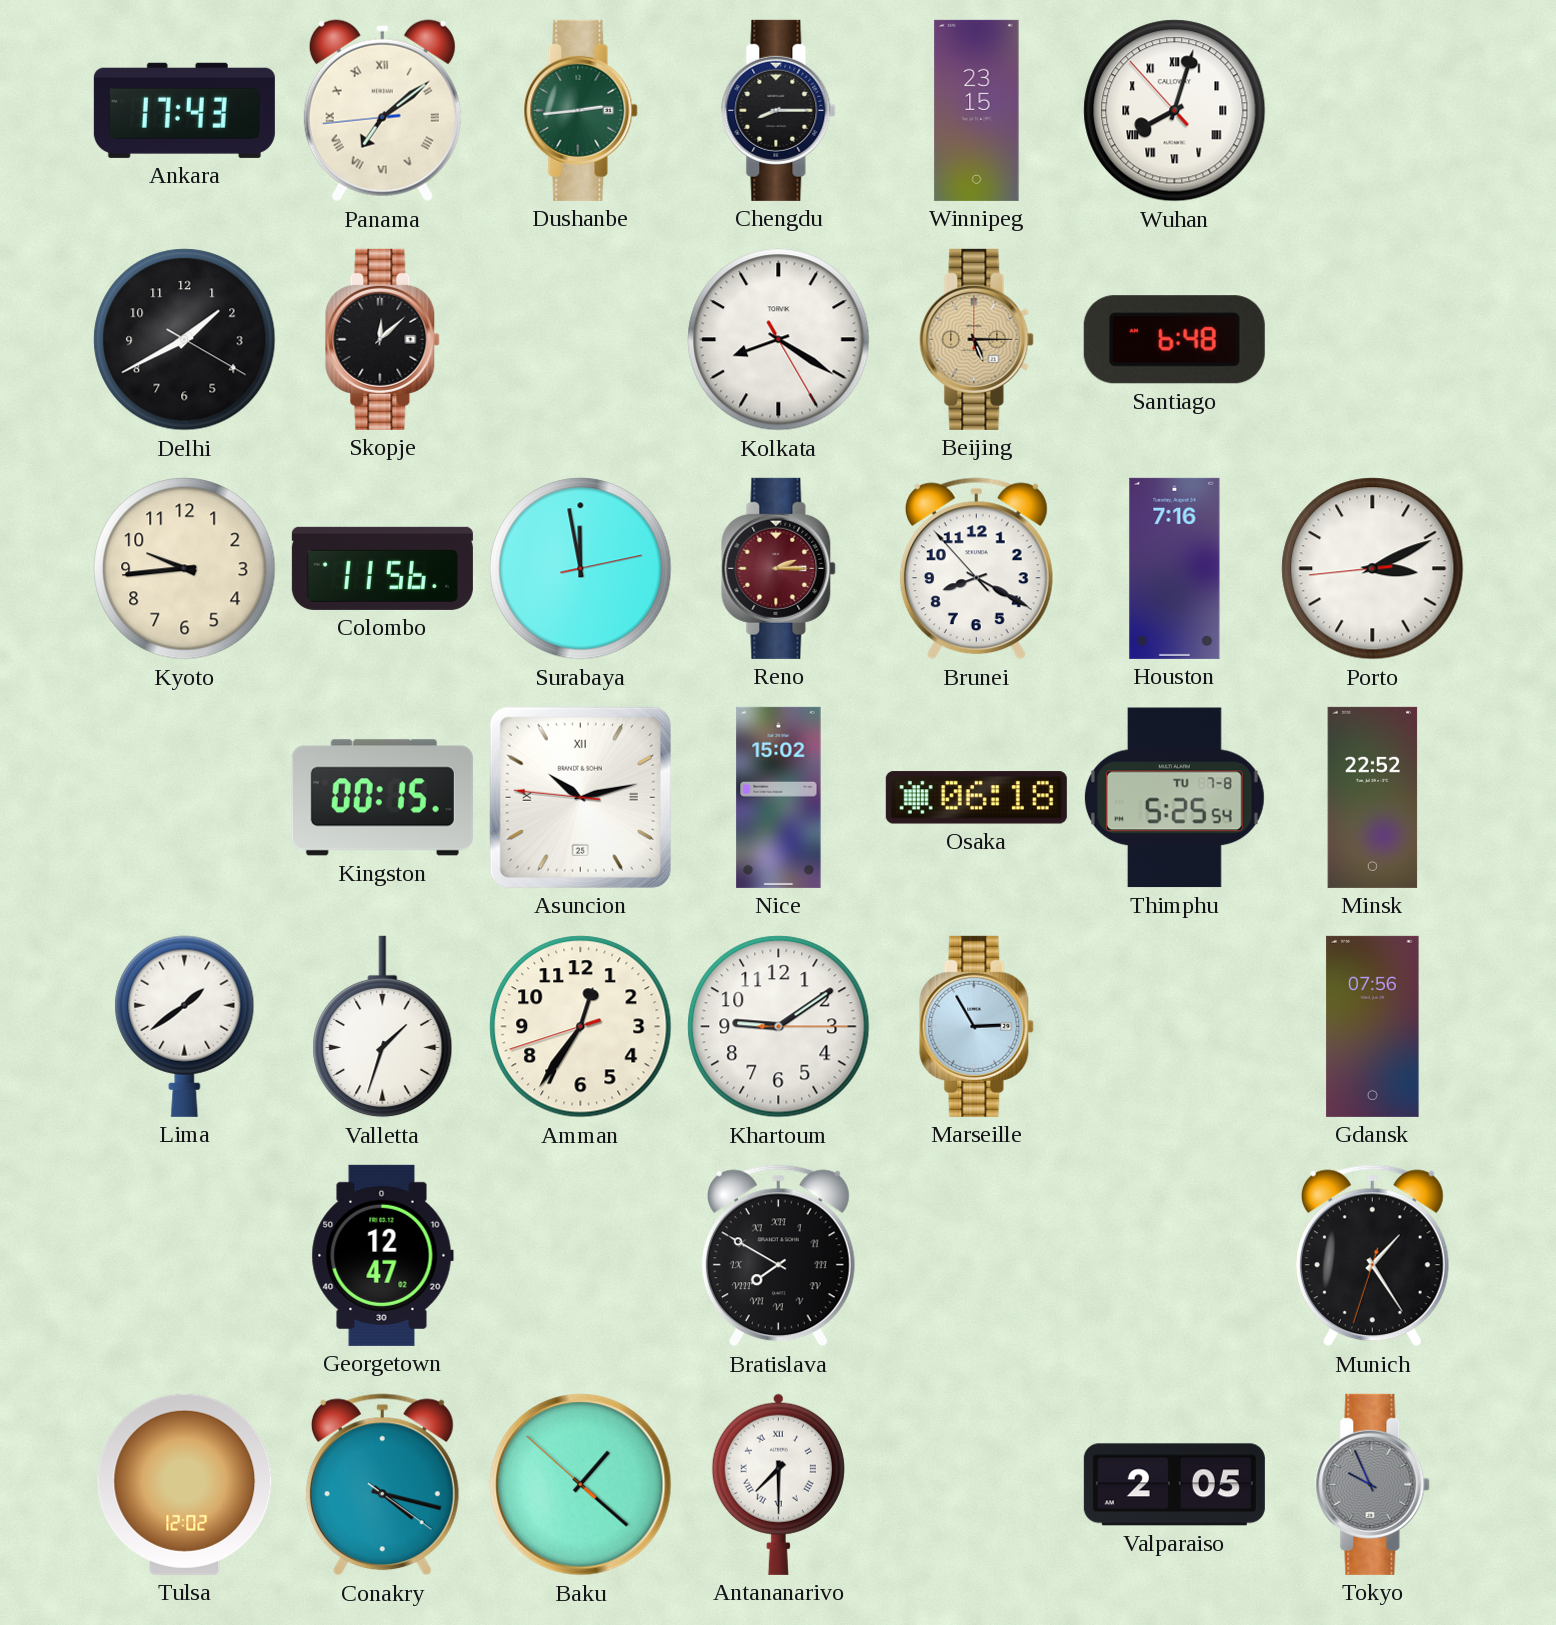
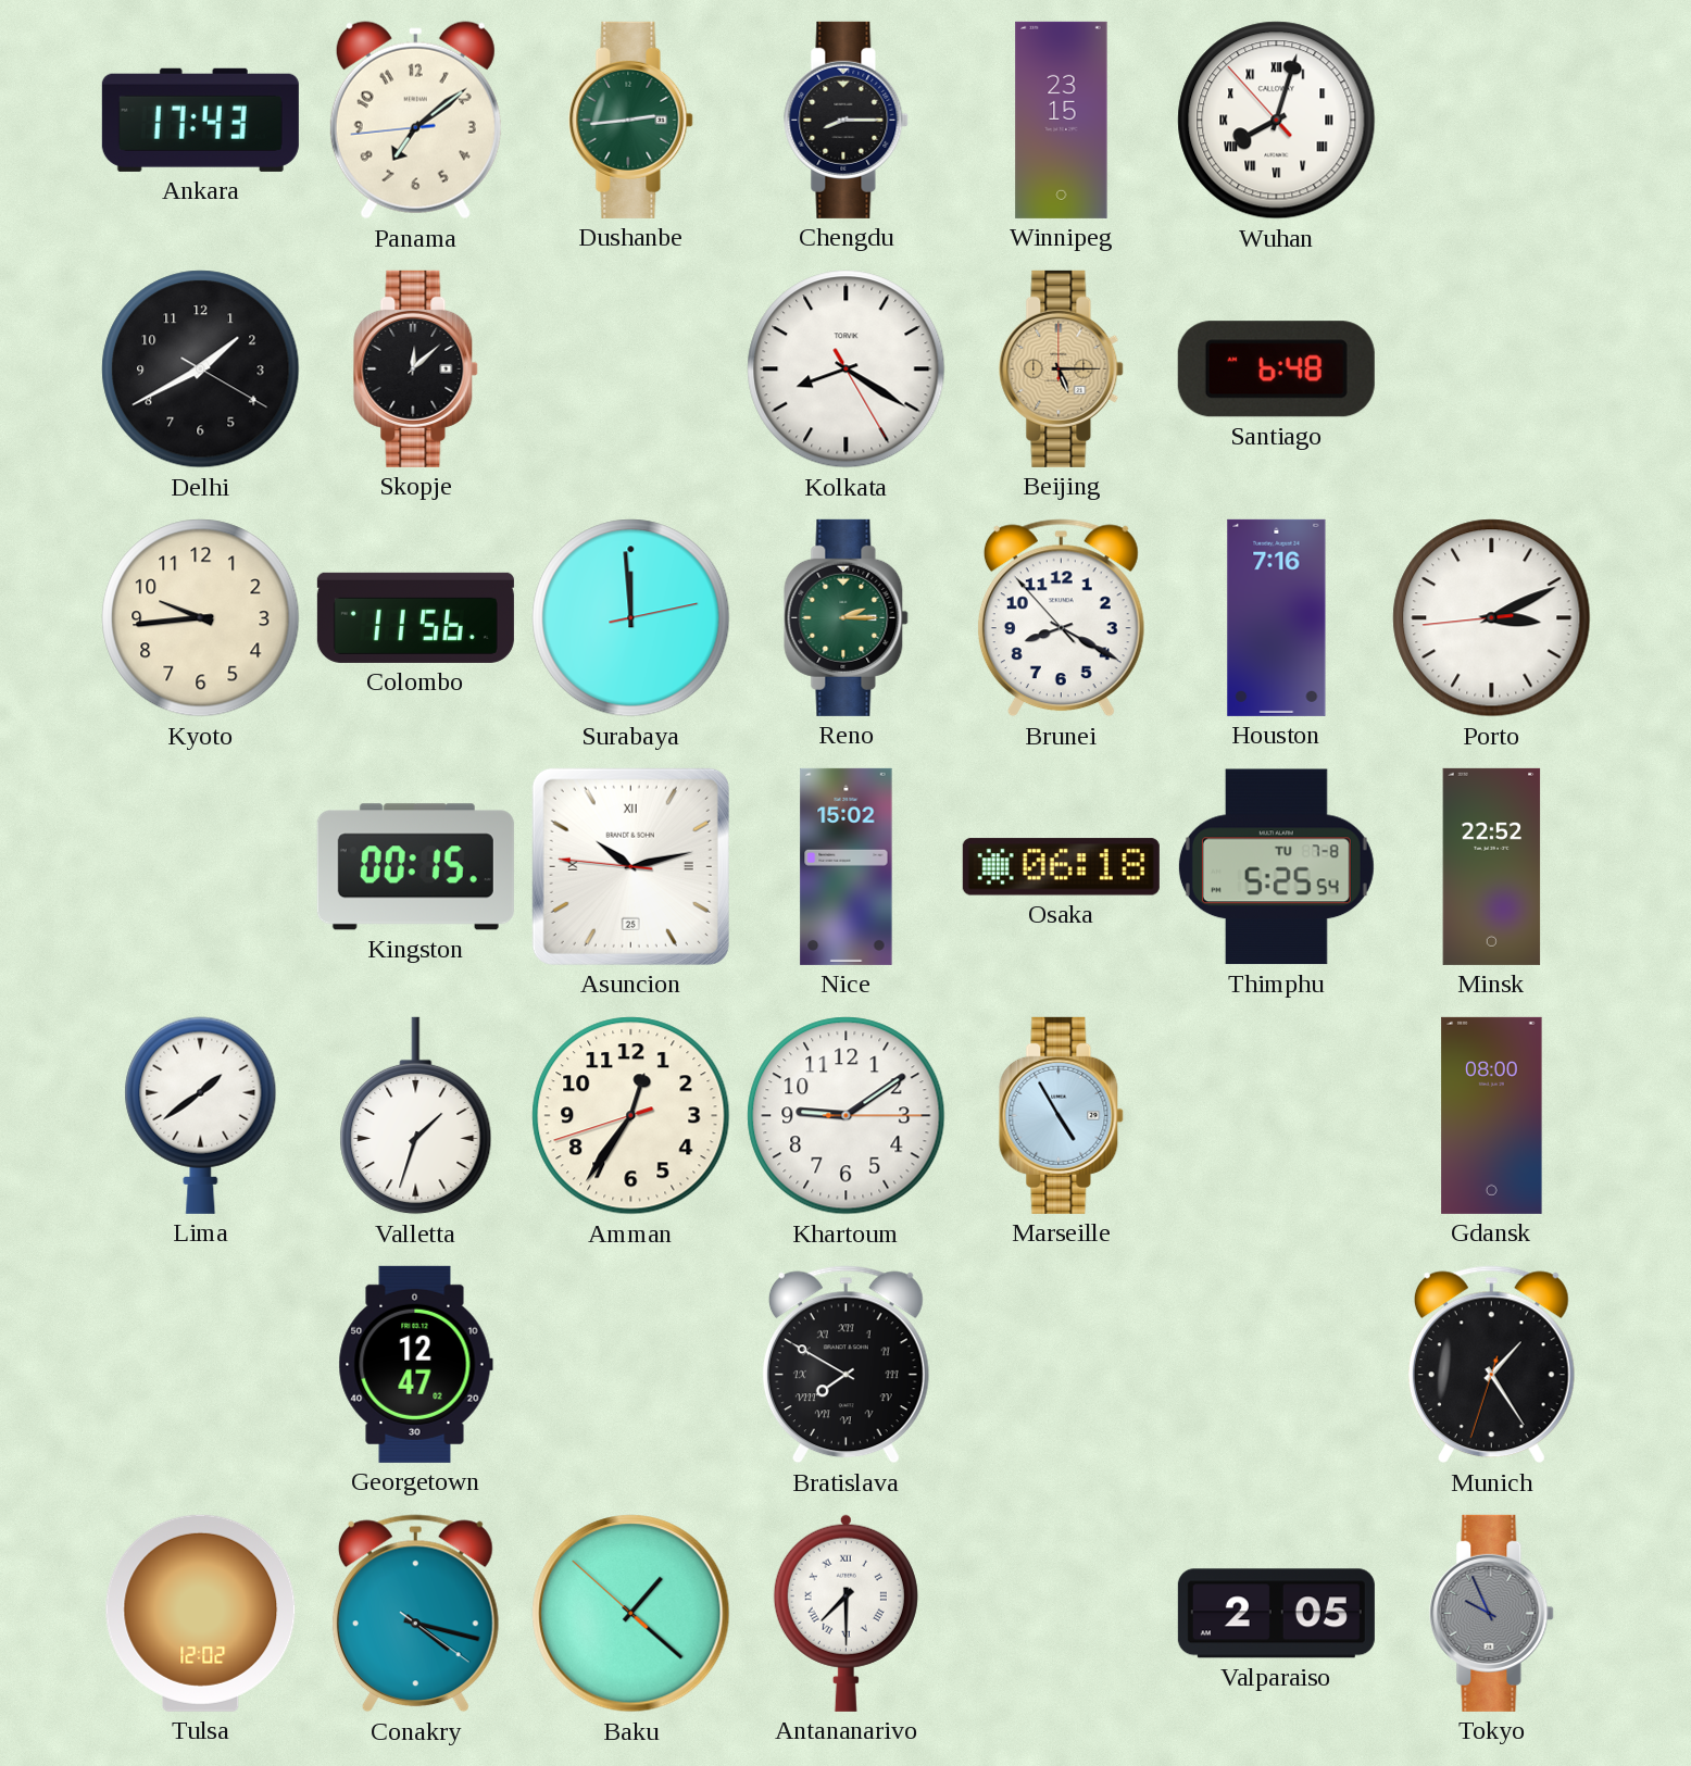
Panama numerals: Roman -> Arabic (415, 121)
Surabaya: 11:58 -> 11:59 (631, 618)
Reno dial: burgundy -> green (847, 617)
Marseille: 2:55 -> 4:55 (1062, 1115)
Gdansk: 07:56 -> 08:00 (1492, 1115)
